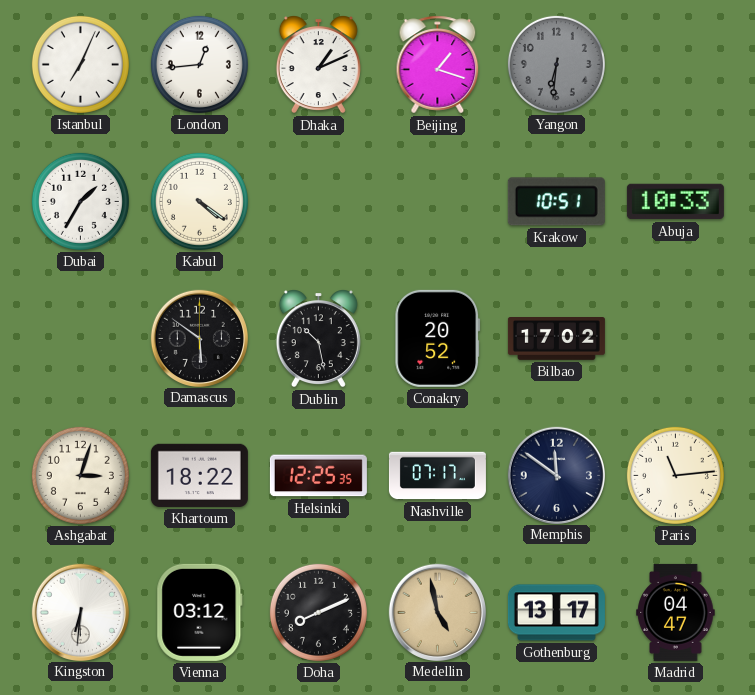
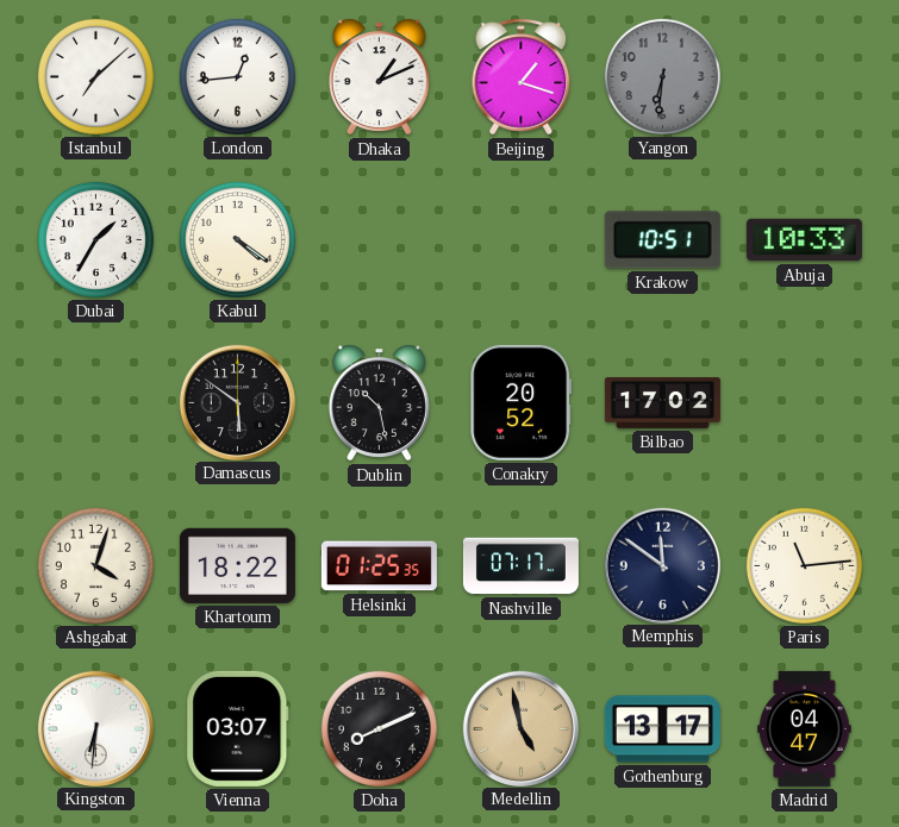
Istanbul: 7:04 -> 7:08 (95, 76)
Ashgabat: 3:03 -> 4:03 (95, 565)
Helsinki: 12:25 -> 01:25 (379, 566)
Vienna: 03:12 -> 03:07 (238, 728)
